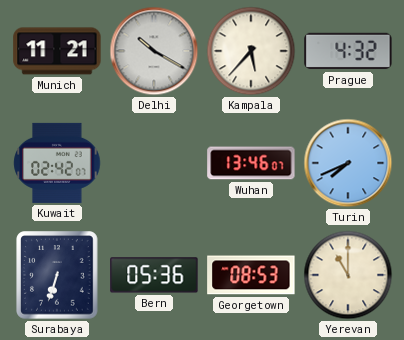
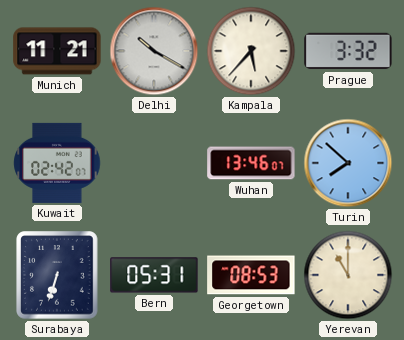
Prague: 4:32 -> 3:32 (348, 51)
Turin: 7:41 -> 7:52 (348, 163)
Bern: 05:36 -> 05:31 (154, 275)
